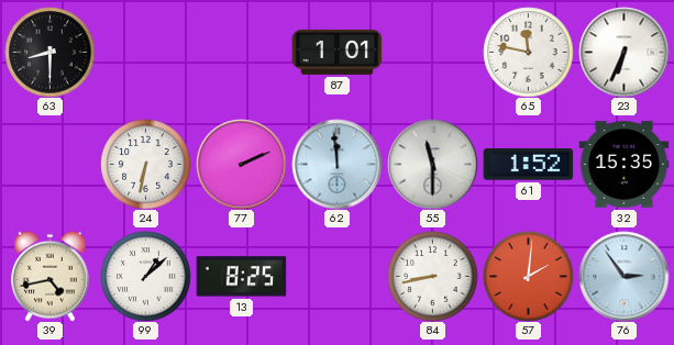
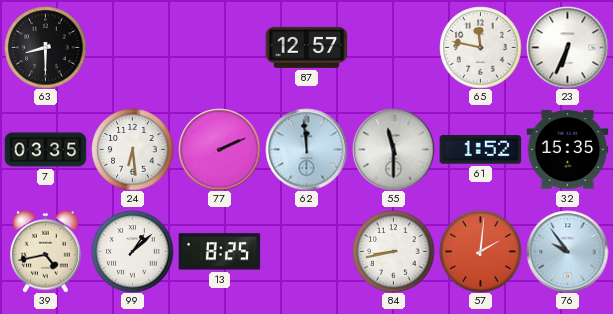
87: 1:01 -> 12:57 (306, 47)
7: none -> 03:35 (45, 150)
24: 6:32 -> 6:29 (132, 149)
76: 2:54 -> 9:54 (567, 251)
